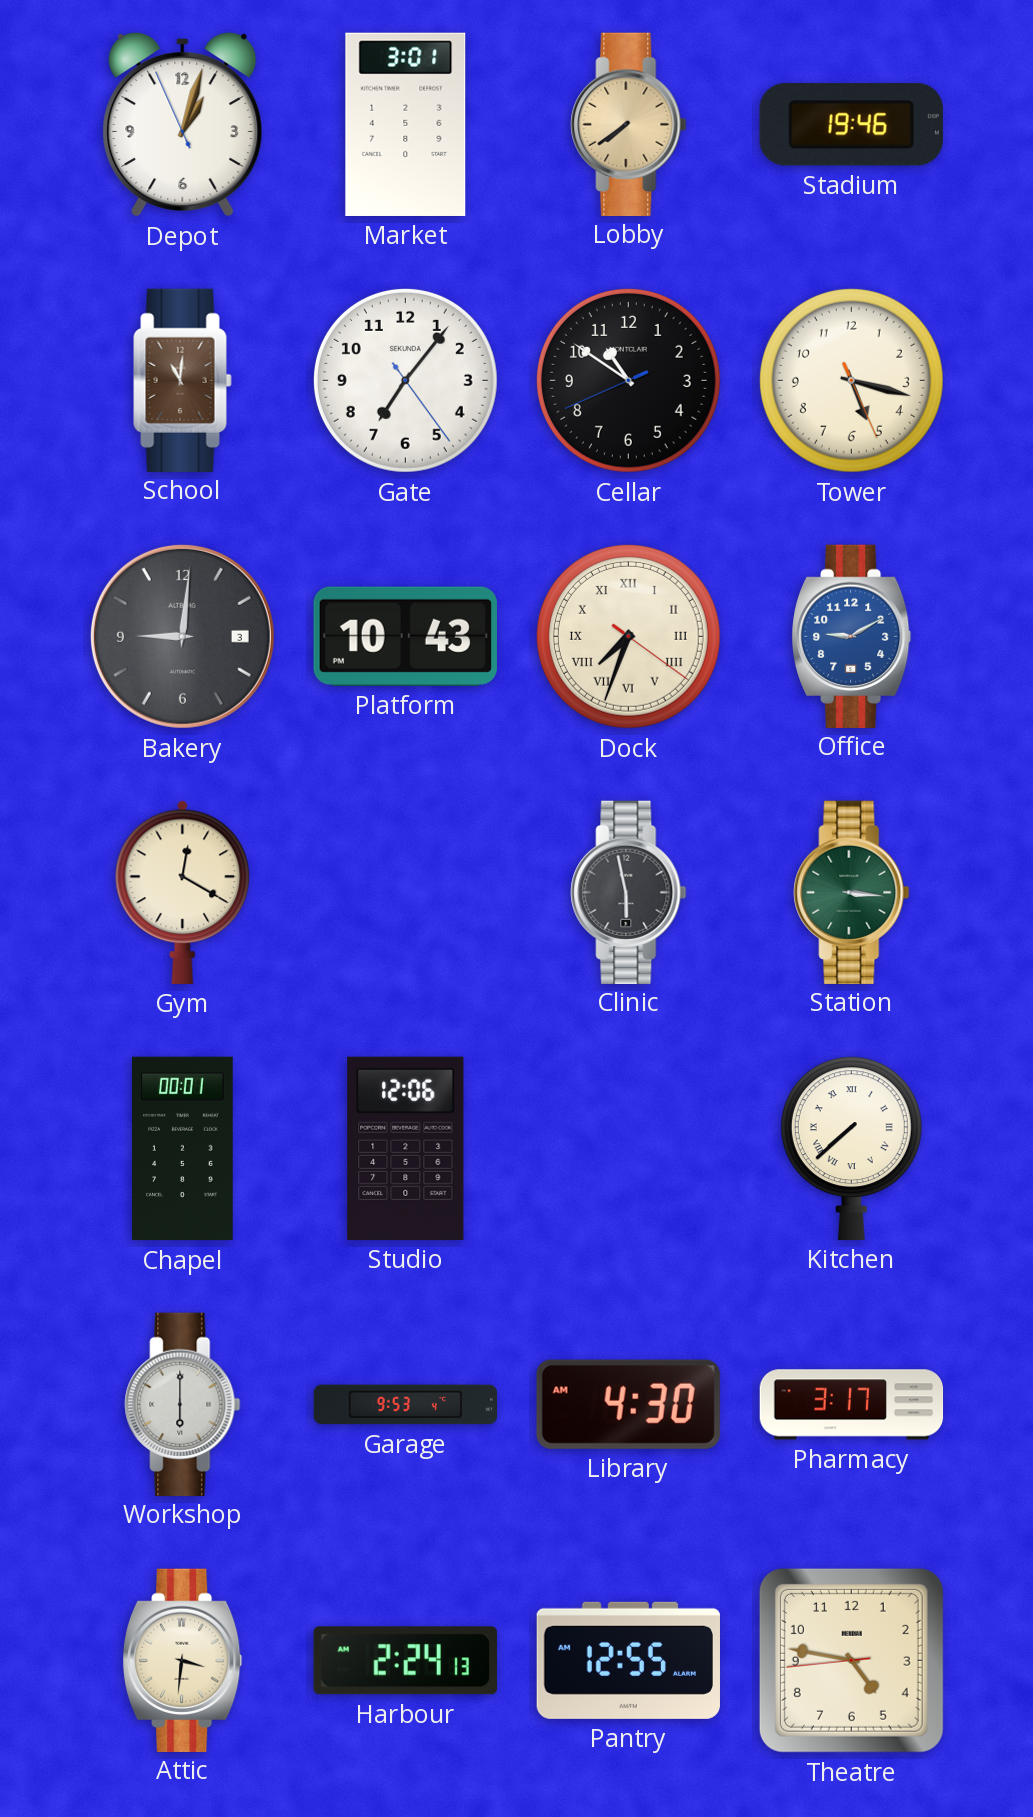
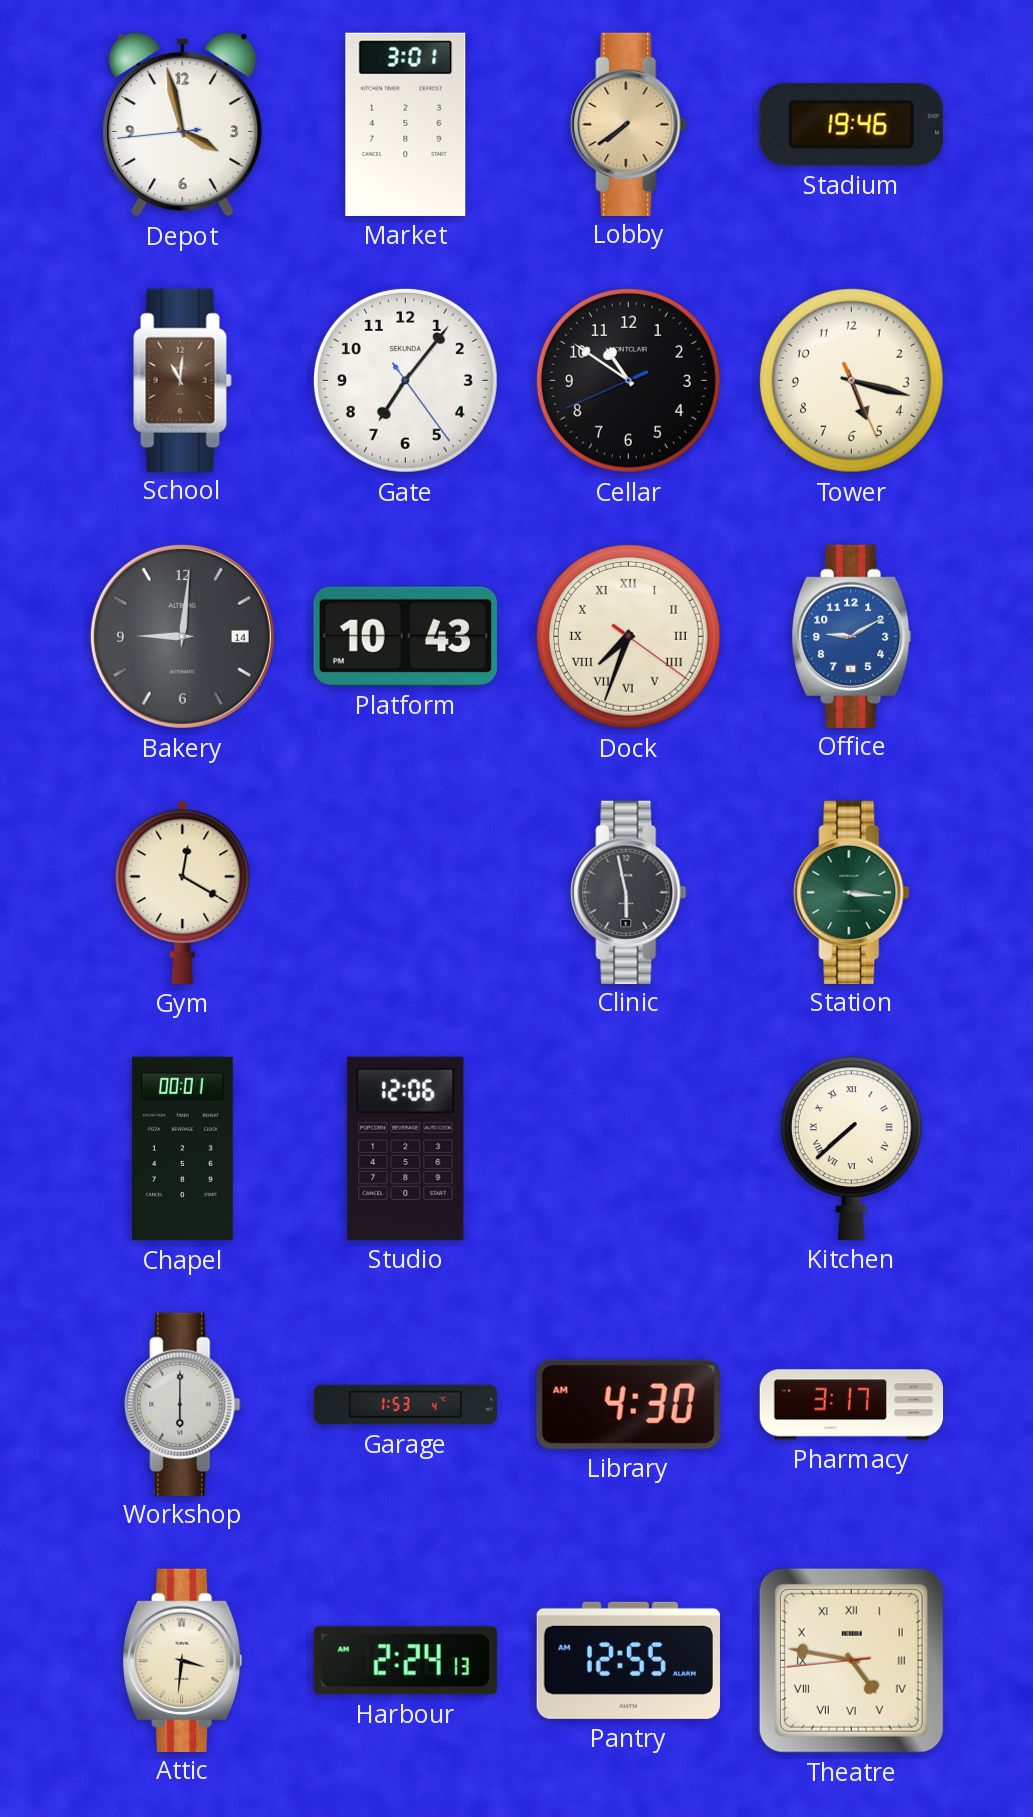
Depot: 1:02 -> 3:57 (183, 124)
Bakery date: 3 -> 14 (182, 636)
Garage: 9:53 -> 1:53 (406, 1405)
Theatre numerals: Arabic -> Roman (851, 1660)
